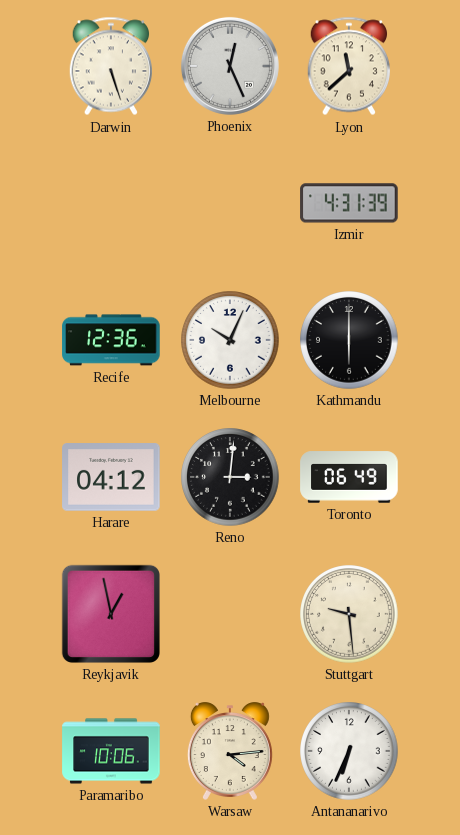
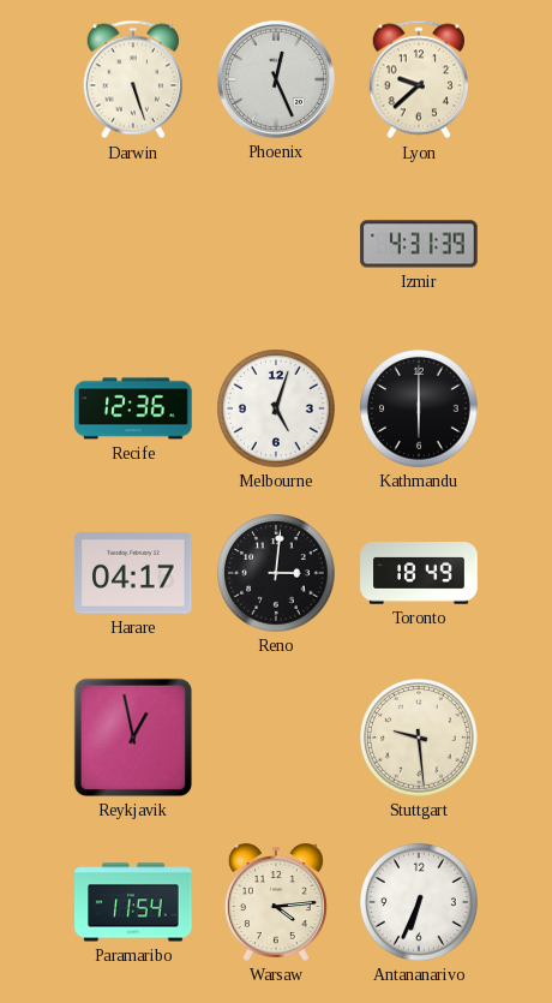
Lyon: 11:38 -> 9:38 (418, 79)
Melbourne: 10:04 -> 5:03 (276, 408)
Harare: 04:12 -> 04:17 (133, 573)
Toronto: 06:49 -> 18:49 (419, 573)
Paramaribo: 10:06 -> 11:54 (133, 902)
